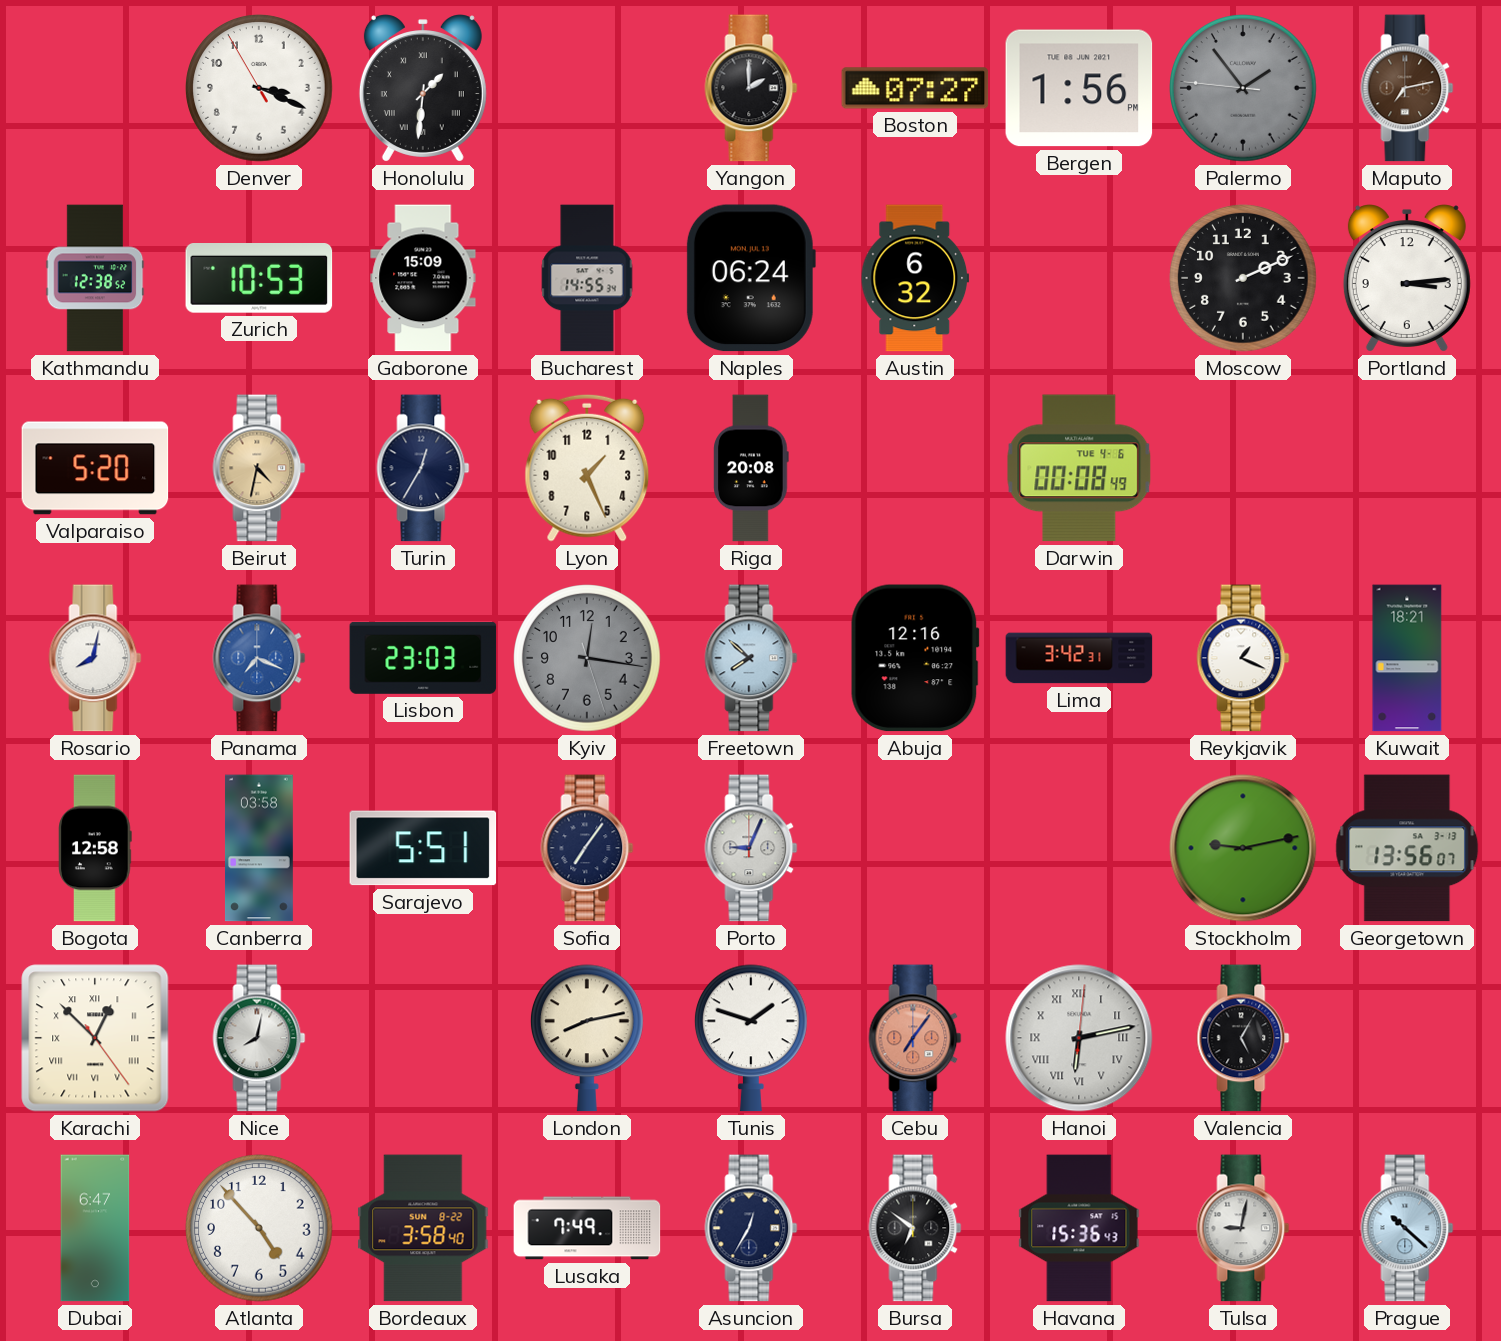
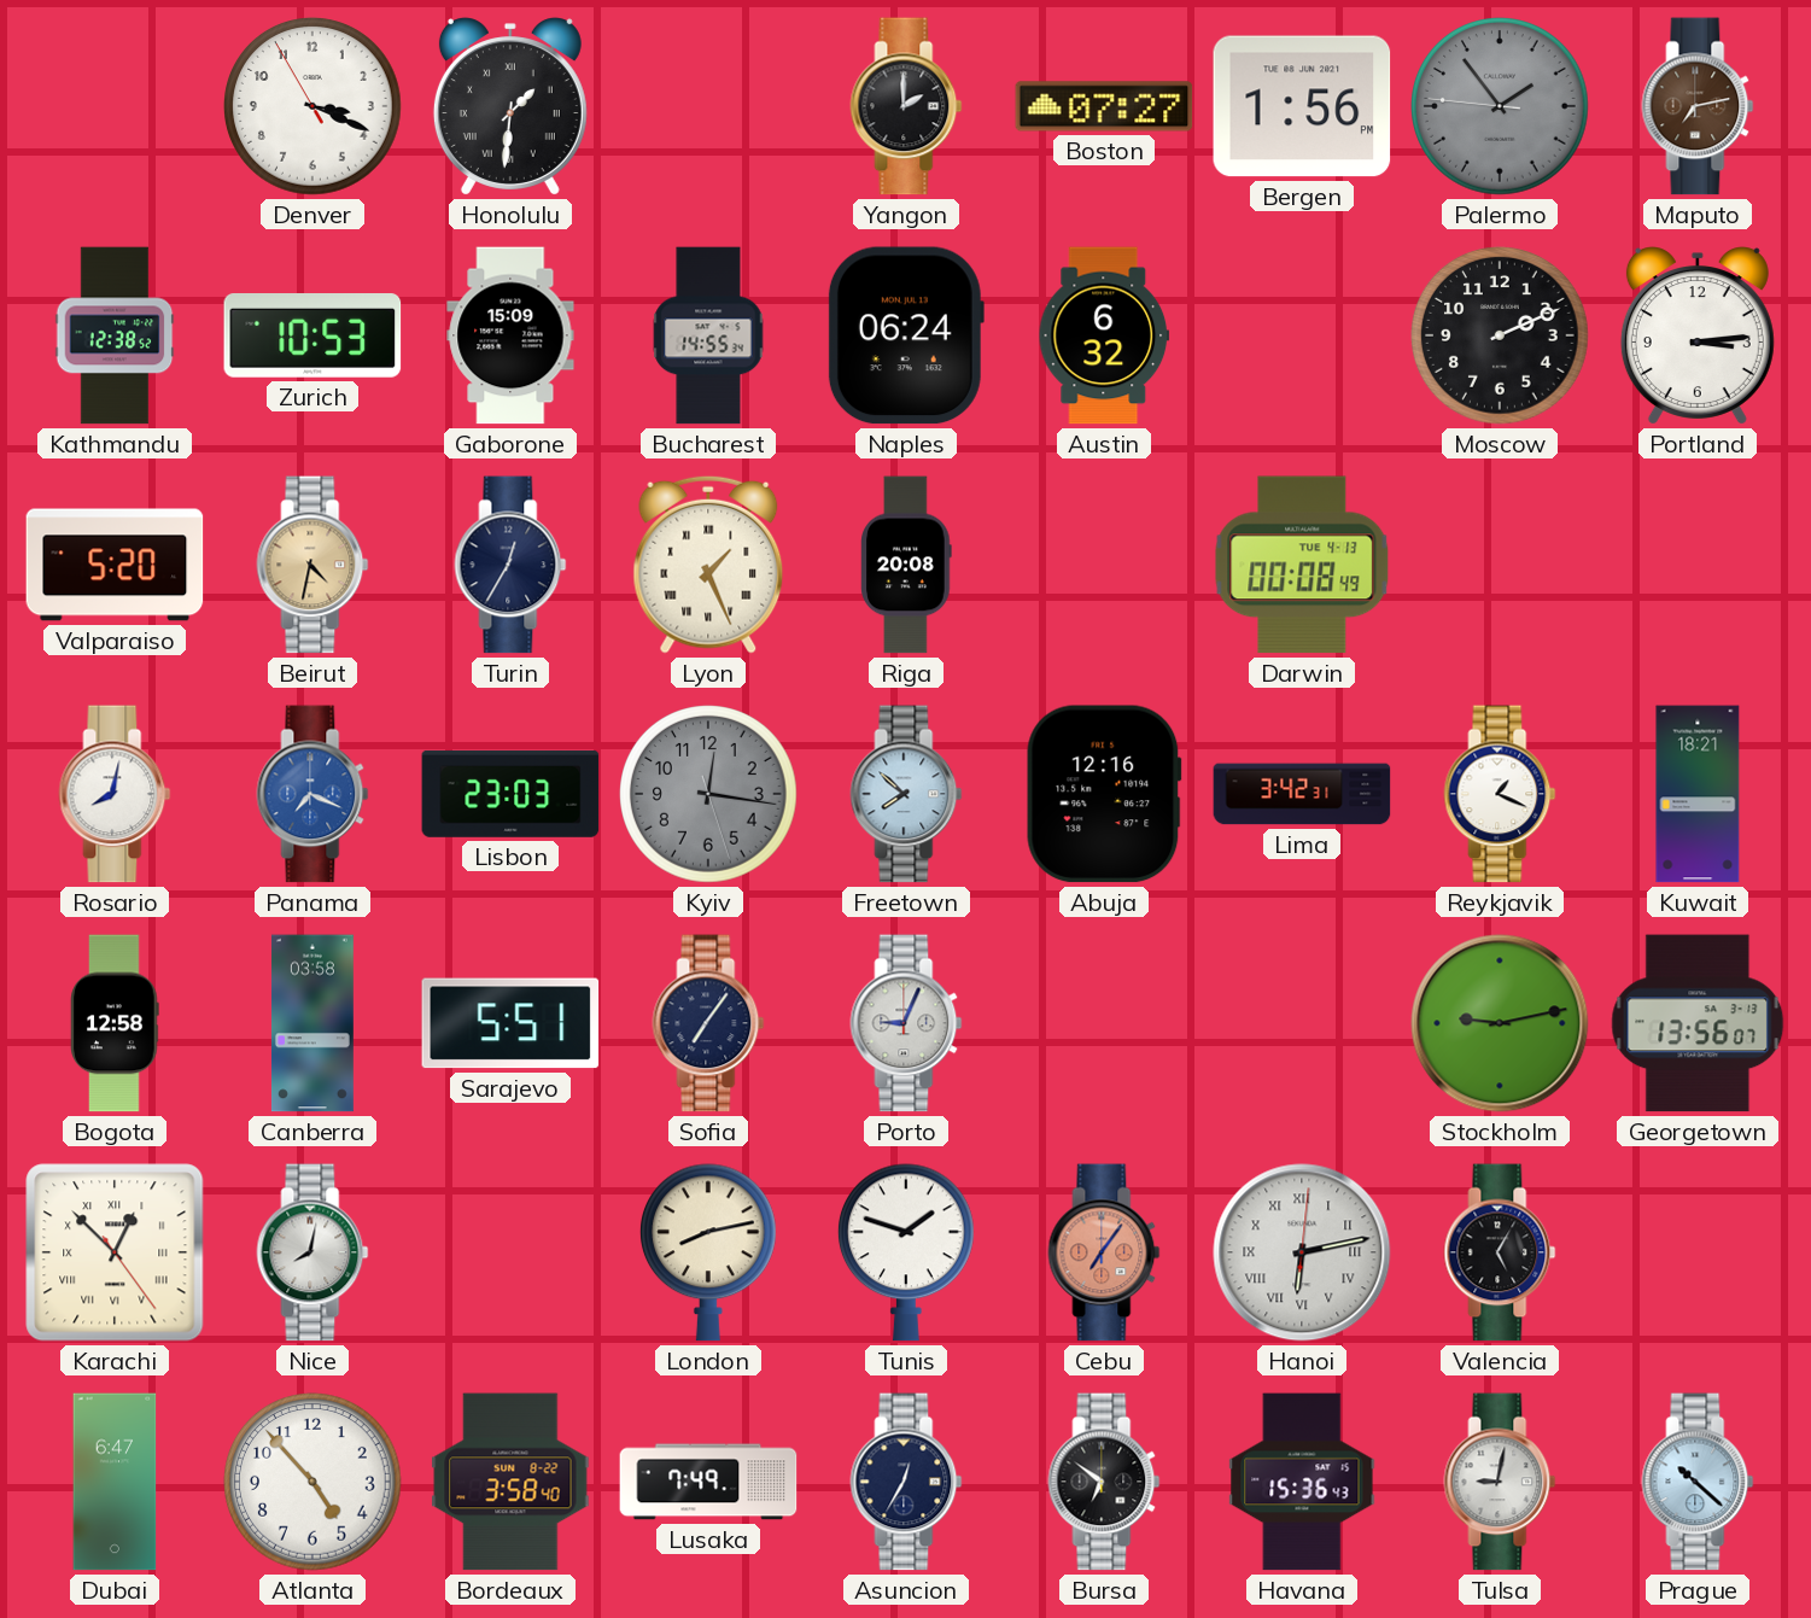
Lyon numerals: Arabic -> Roman (708, 565)
Darwin date: TUE 4-6 -> TUE 4-13 (1302, 565)
